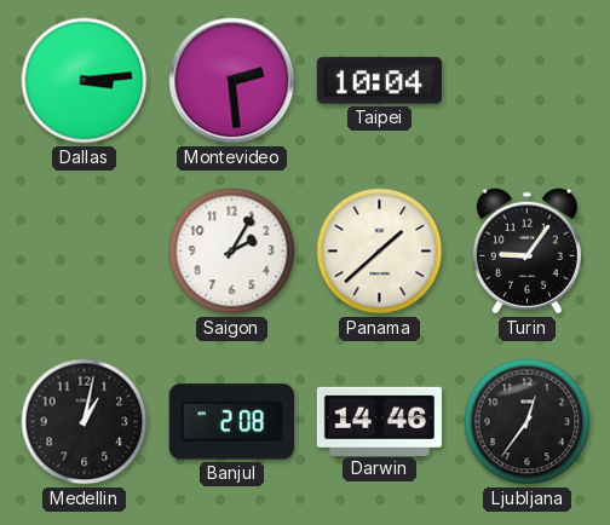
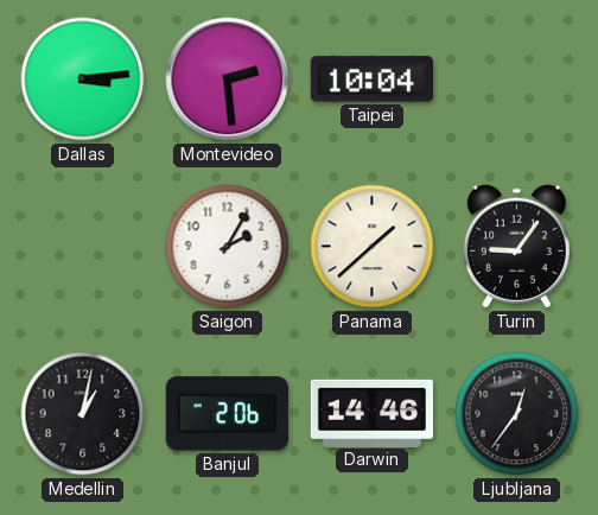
Banjul: 2:08 -> 2:06 (227, 414)
